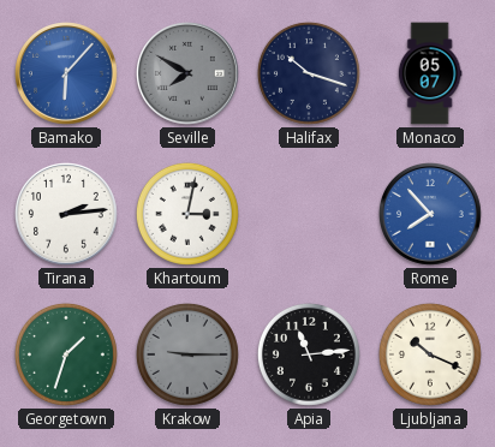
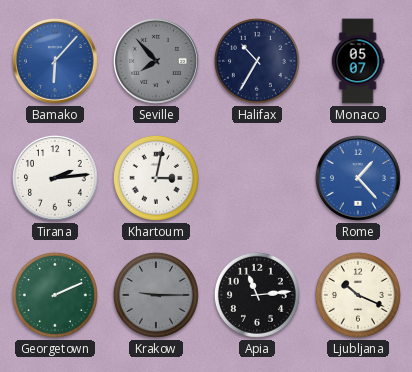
Seville: 7:50 -> 7:53 (157, 62)
Halifax: 10:18 -> 10:35 (257, 61)
Rome: 7:53 -> 1:23 (359, 179)
Georgetown: 1:33 -> 2:11 (55, 295)
